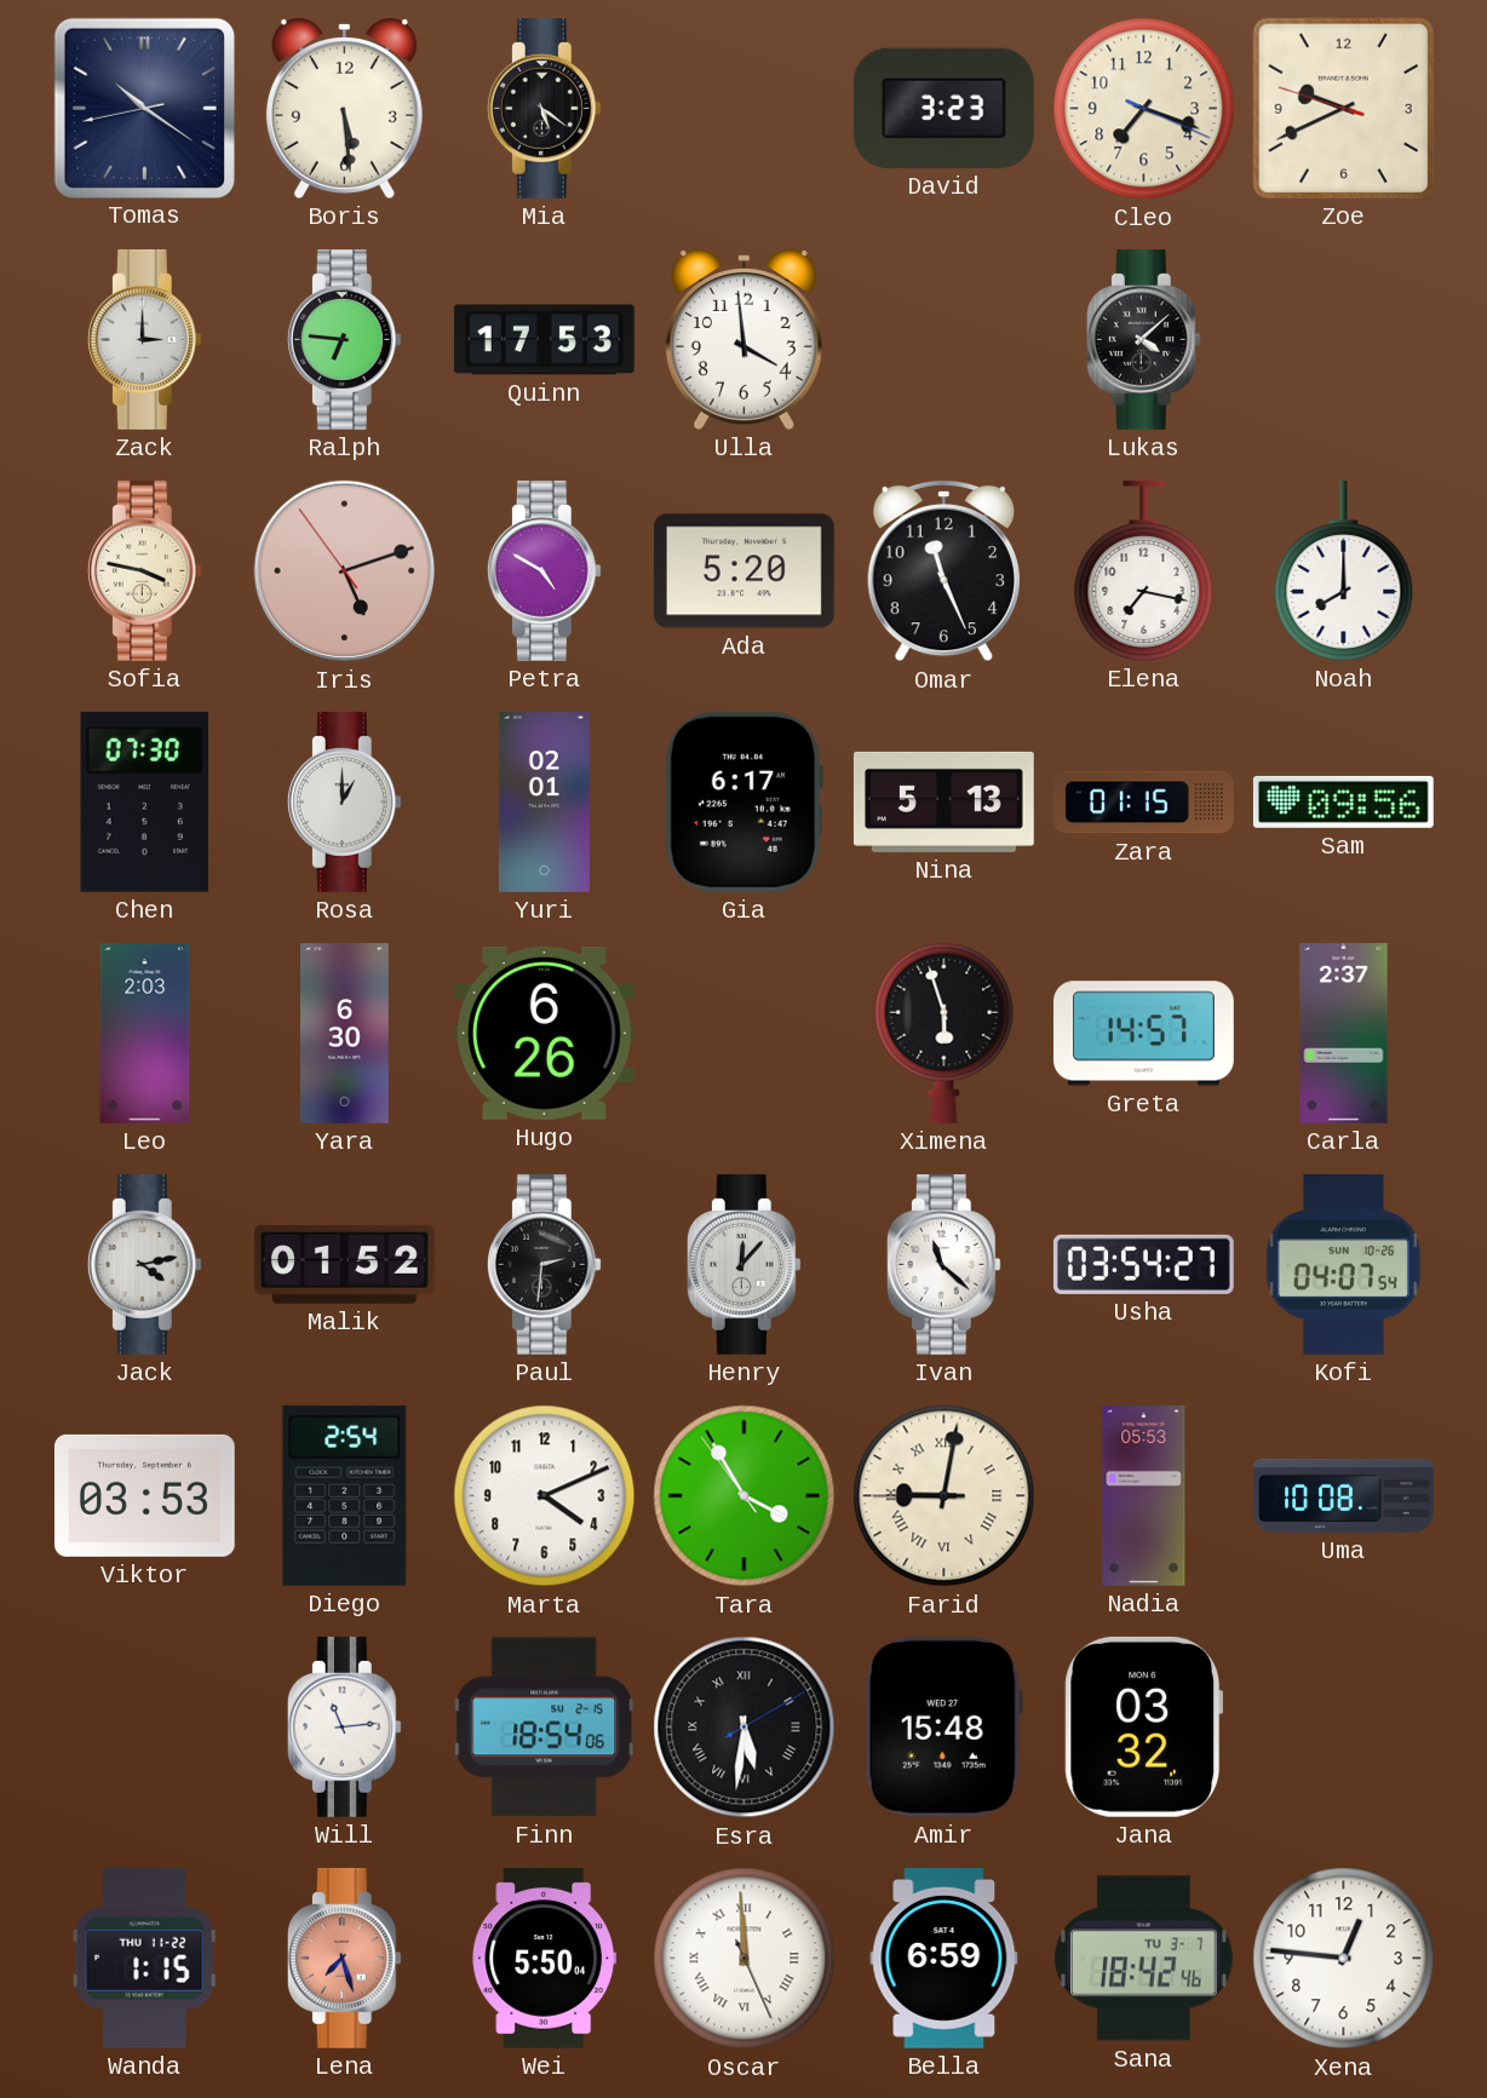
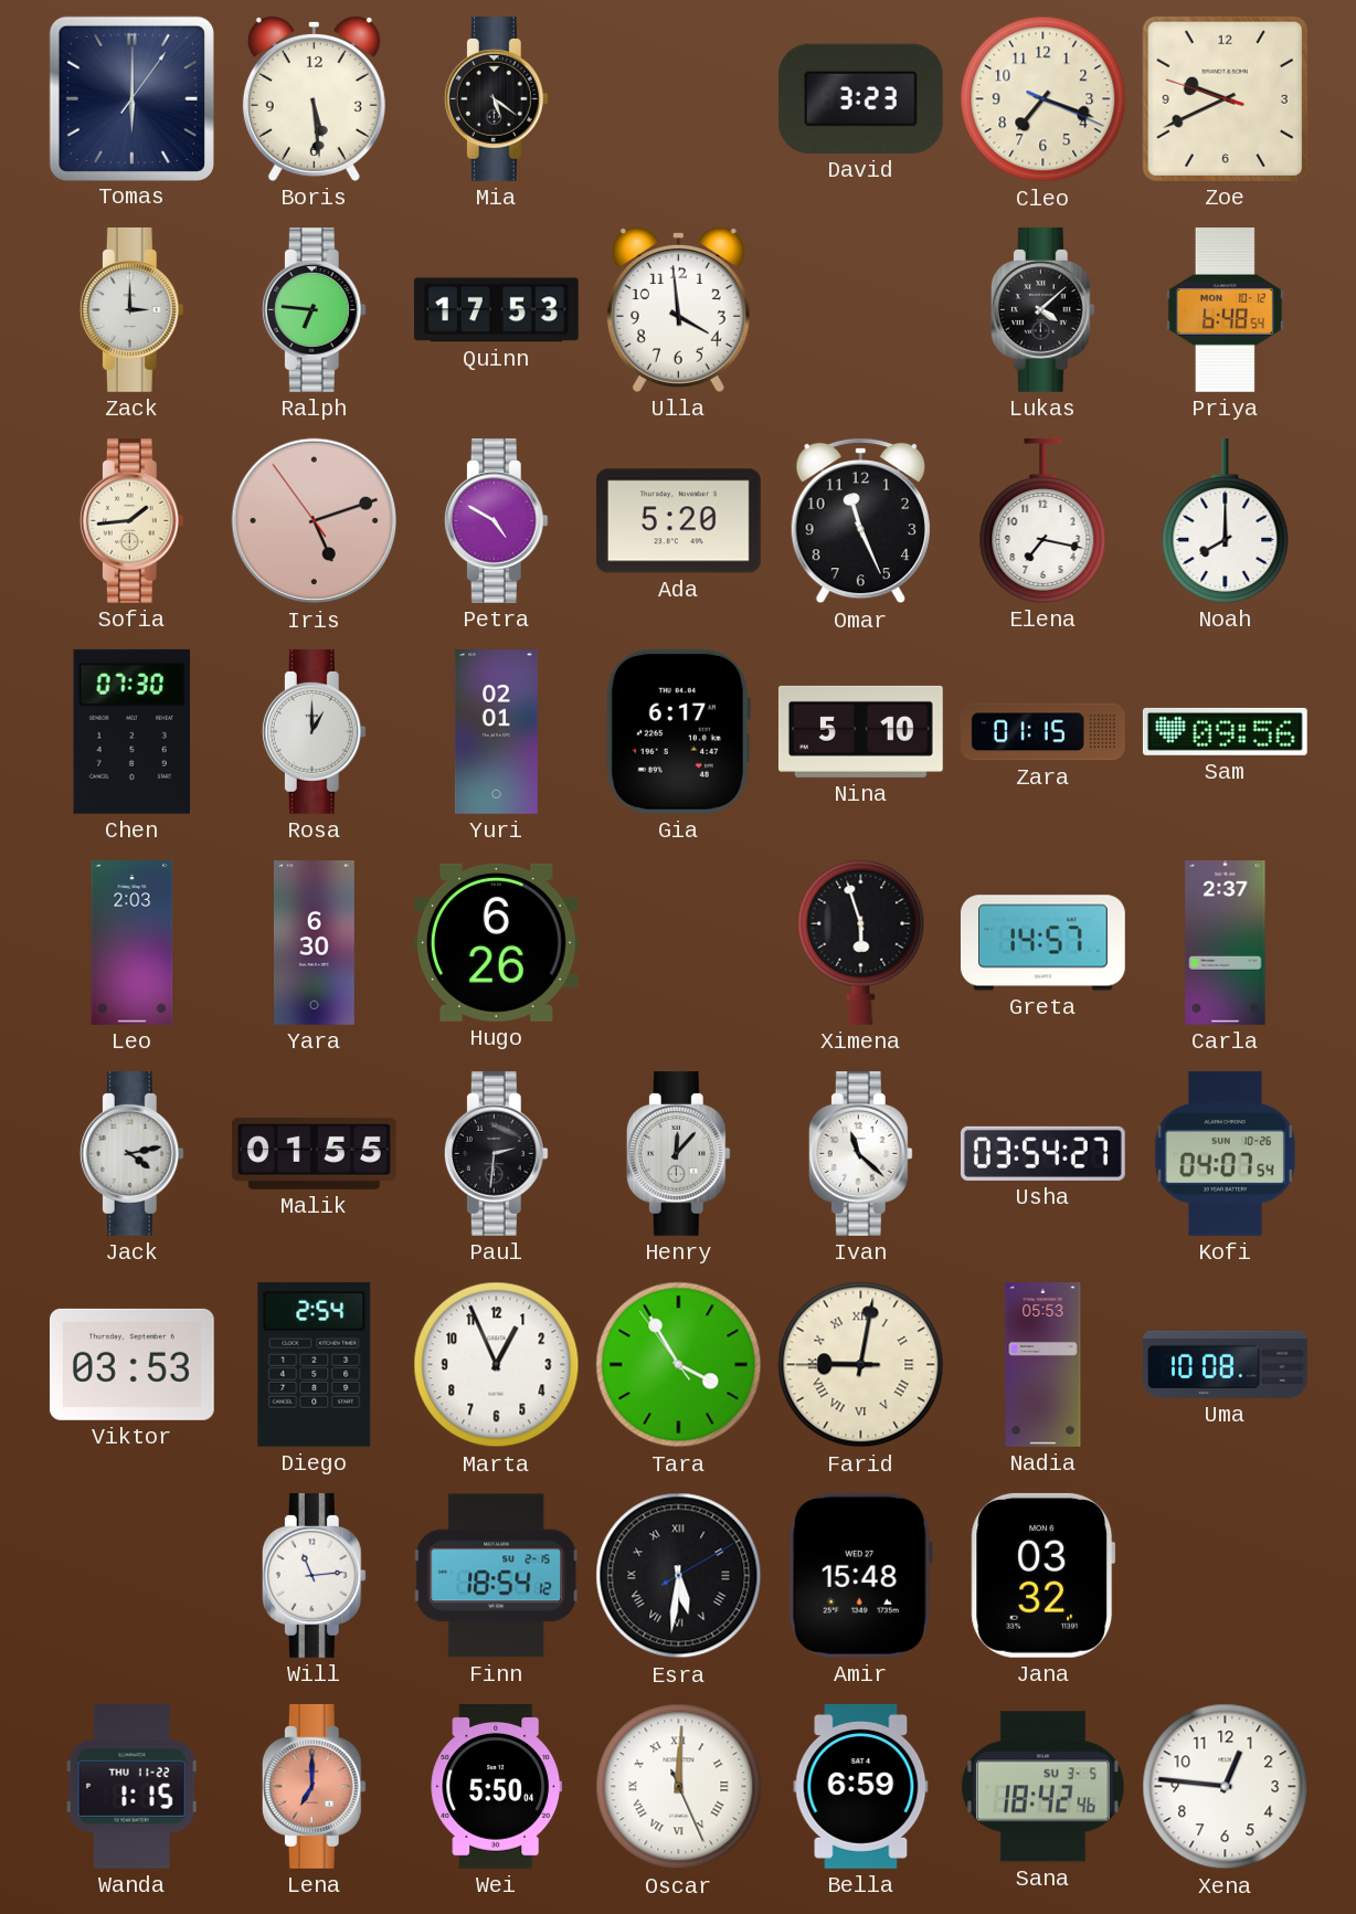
Tomas: 10:20 -> 6:00 (131, 98)
Priya: none -> 6:48 (1225, 309)
Sofia: 3:47 -> 1:44 (131, 520)
Nina: 5:13 -> 5:10 (860, 731)
Malik: 01:52 -> 01:55 (314, 1153)
Marta: 4:11 -> 12:56 (497, 1365)
Finn: 18:54:06 -> 18:54:12 (497, 1576)
Lena: 7:27 -> 7:00 (314, 1786)
Oscar: 11:59 -> 12:00 (679, 1787)
Sana date: TU 3-7 -> SU 3-5 (1044, 1787)
